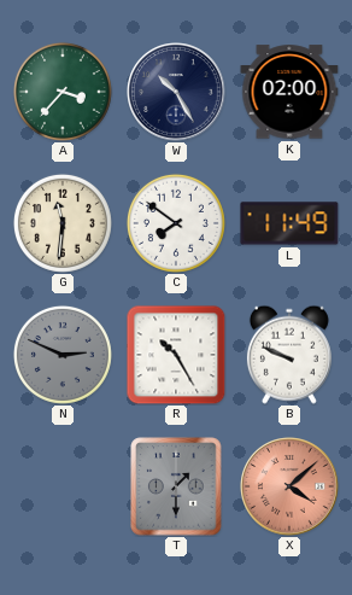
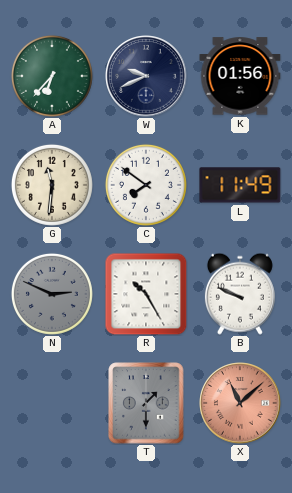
A: 3:37 -> 6:37 (52, 76)
W: 10:25 -> 9:41 (146, 76)
K: 02:00 -> 01:56 (240, 76)
X: 4:08 -> 11:08 (240, 403)
